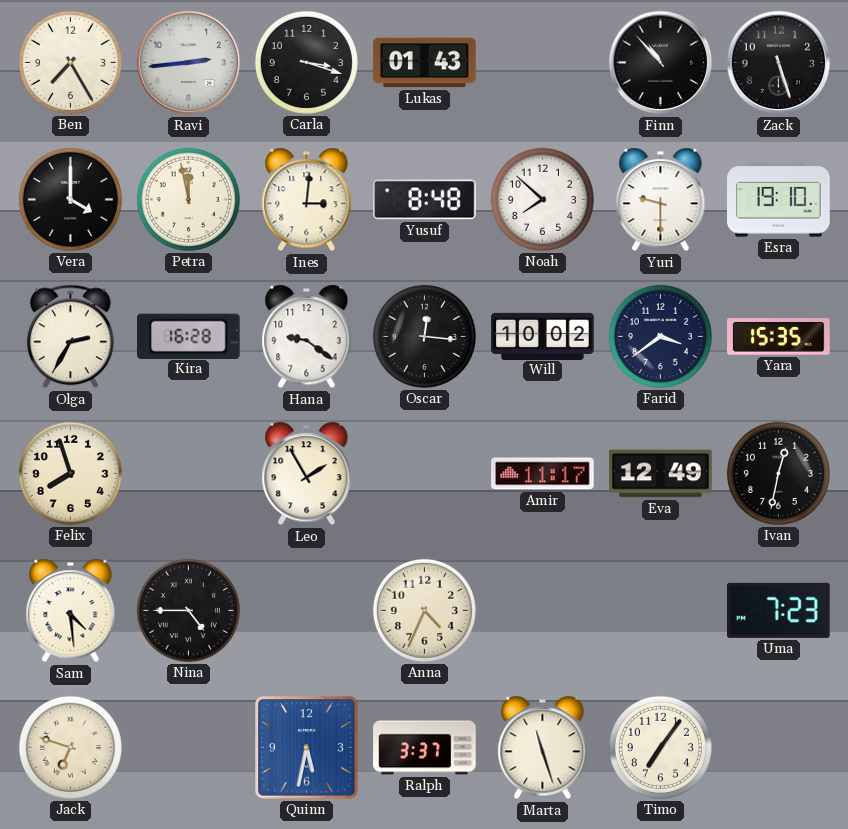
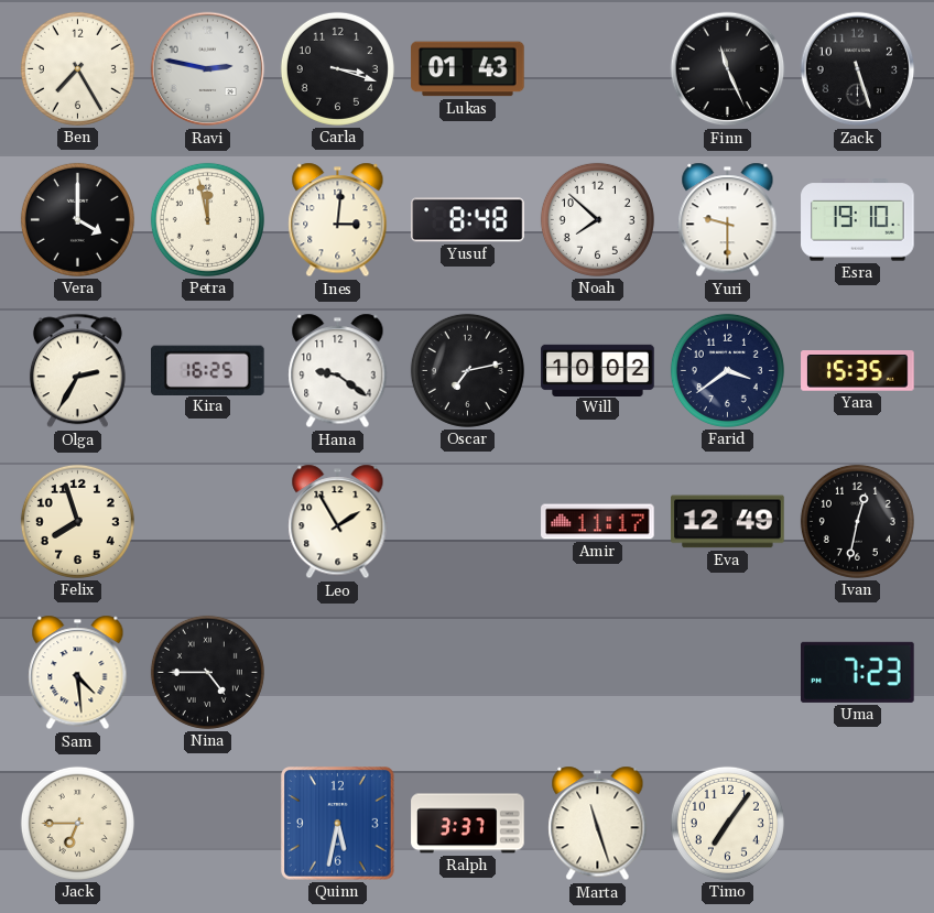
Ravi: 2:44 -> 2:47 (208, 69)
Finn: 10:53 -> 11:26 (728, 69)
Kira: 16:28 -> 16:25 (208, 370)
Oscar: 12:16 -> 7:13 (467, 370)
Anna: 4:34 -> none (424, 610)
Jack: 6:48 -> 6:45 (77, 823)
